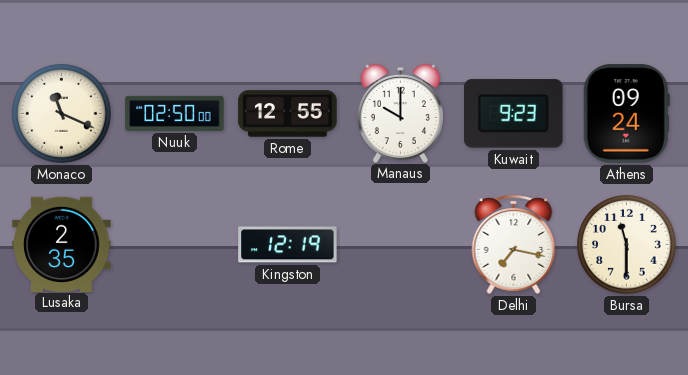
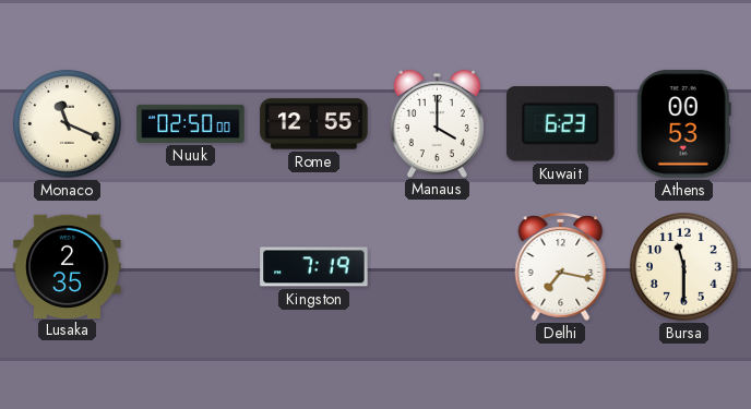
Manaus: 10:00 -> 4:00 (437, 123)
Kuwait: 9:23 -> 6:23 (561, 124)
Athens: 09:24 -> 00:53 (683, 124)
Kingston: 12:19 -> 7:19 (314, 267)
